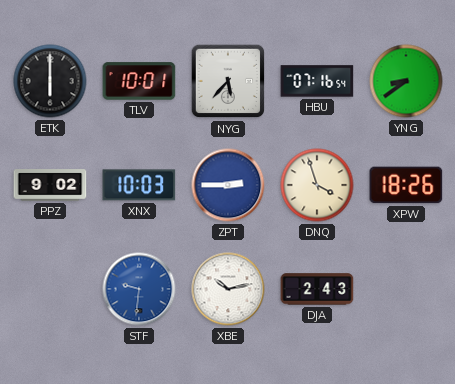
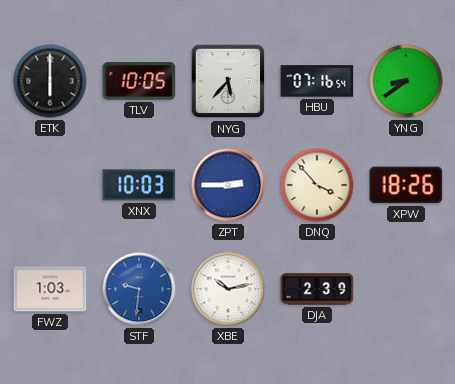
TLV: 10:01 -> 10:05 (139, 81)
PPZ: 9:02 -> none (50, 185)
DNQ: 3:57 -> 3:53 (317, 185)
FWZ: none -> 1:03 (50, 289)
DJA: 2:43 -> 2:39 (317, 289)
